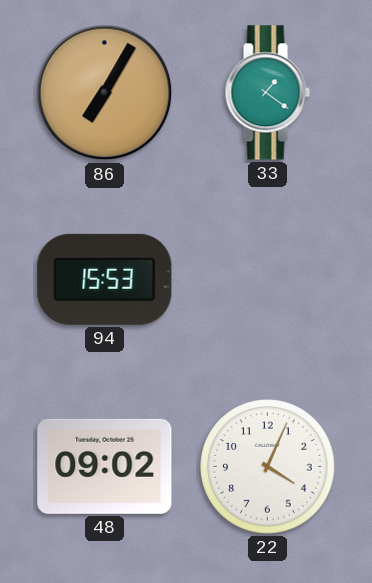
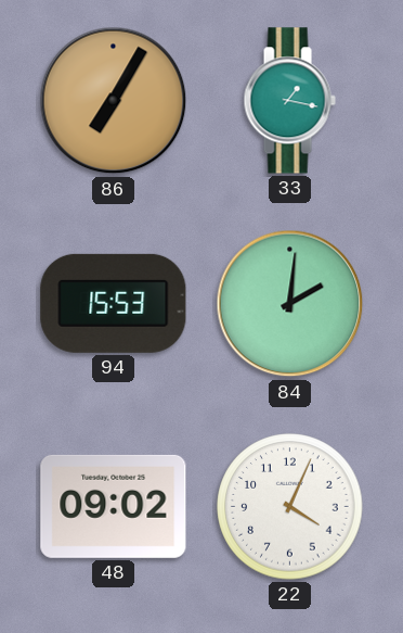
33: 1:21 -> 1:17 (289, 101)
84: none -> 2:01 (290, 304)
